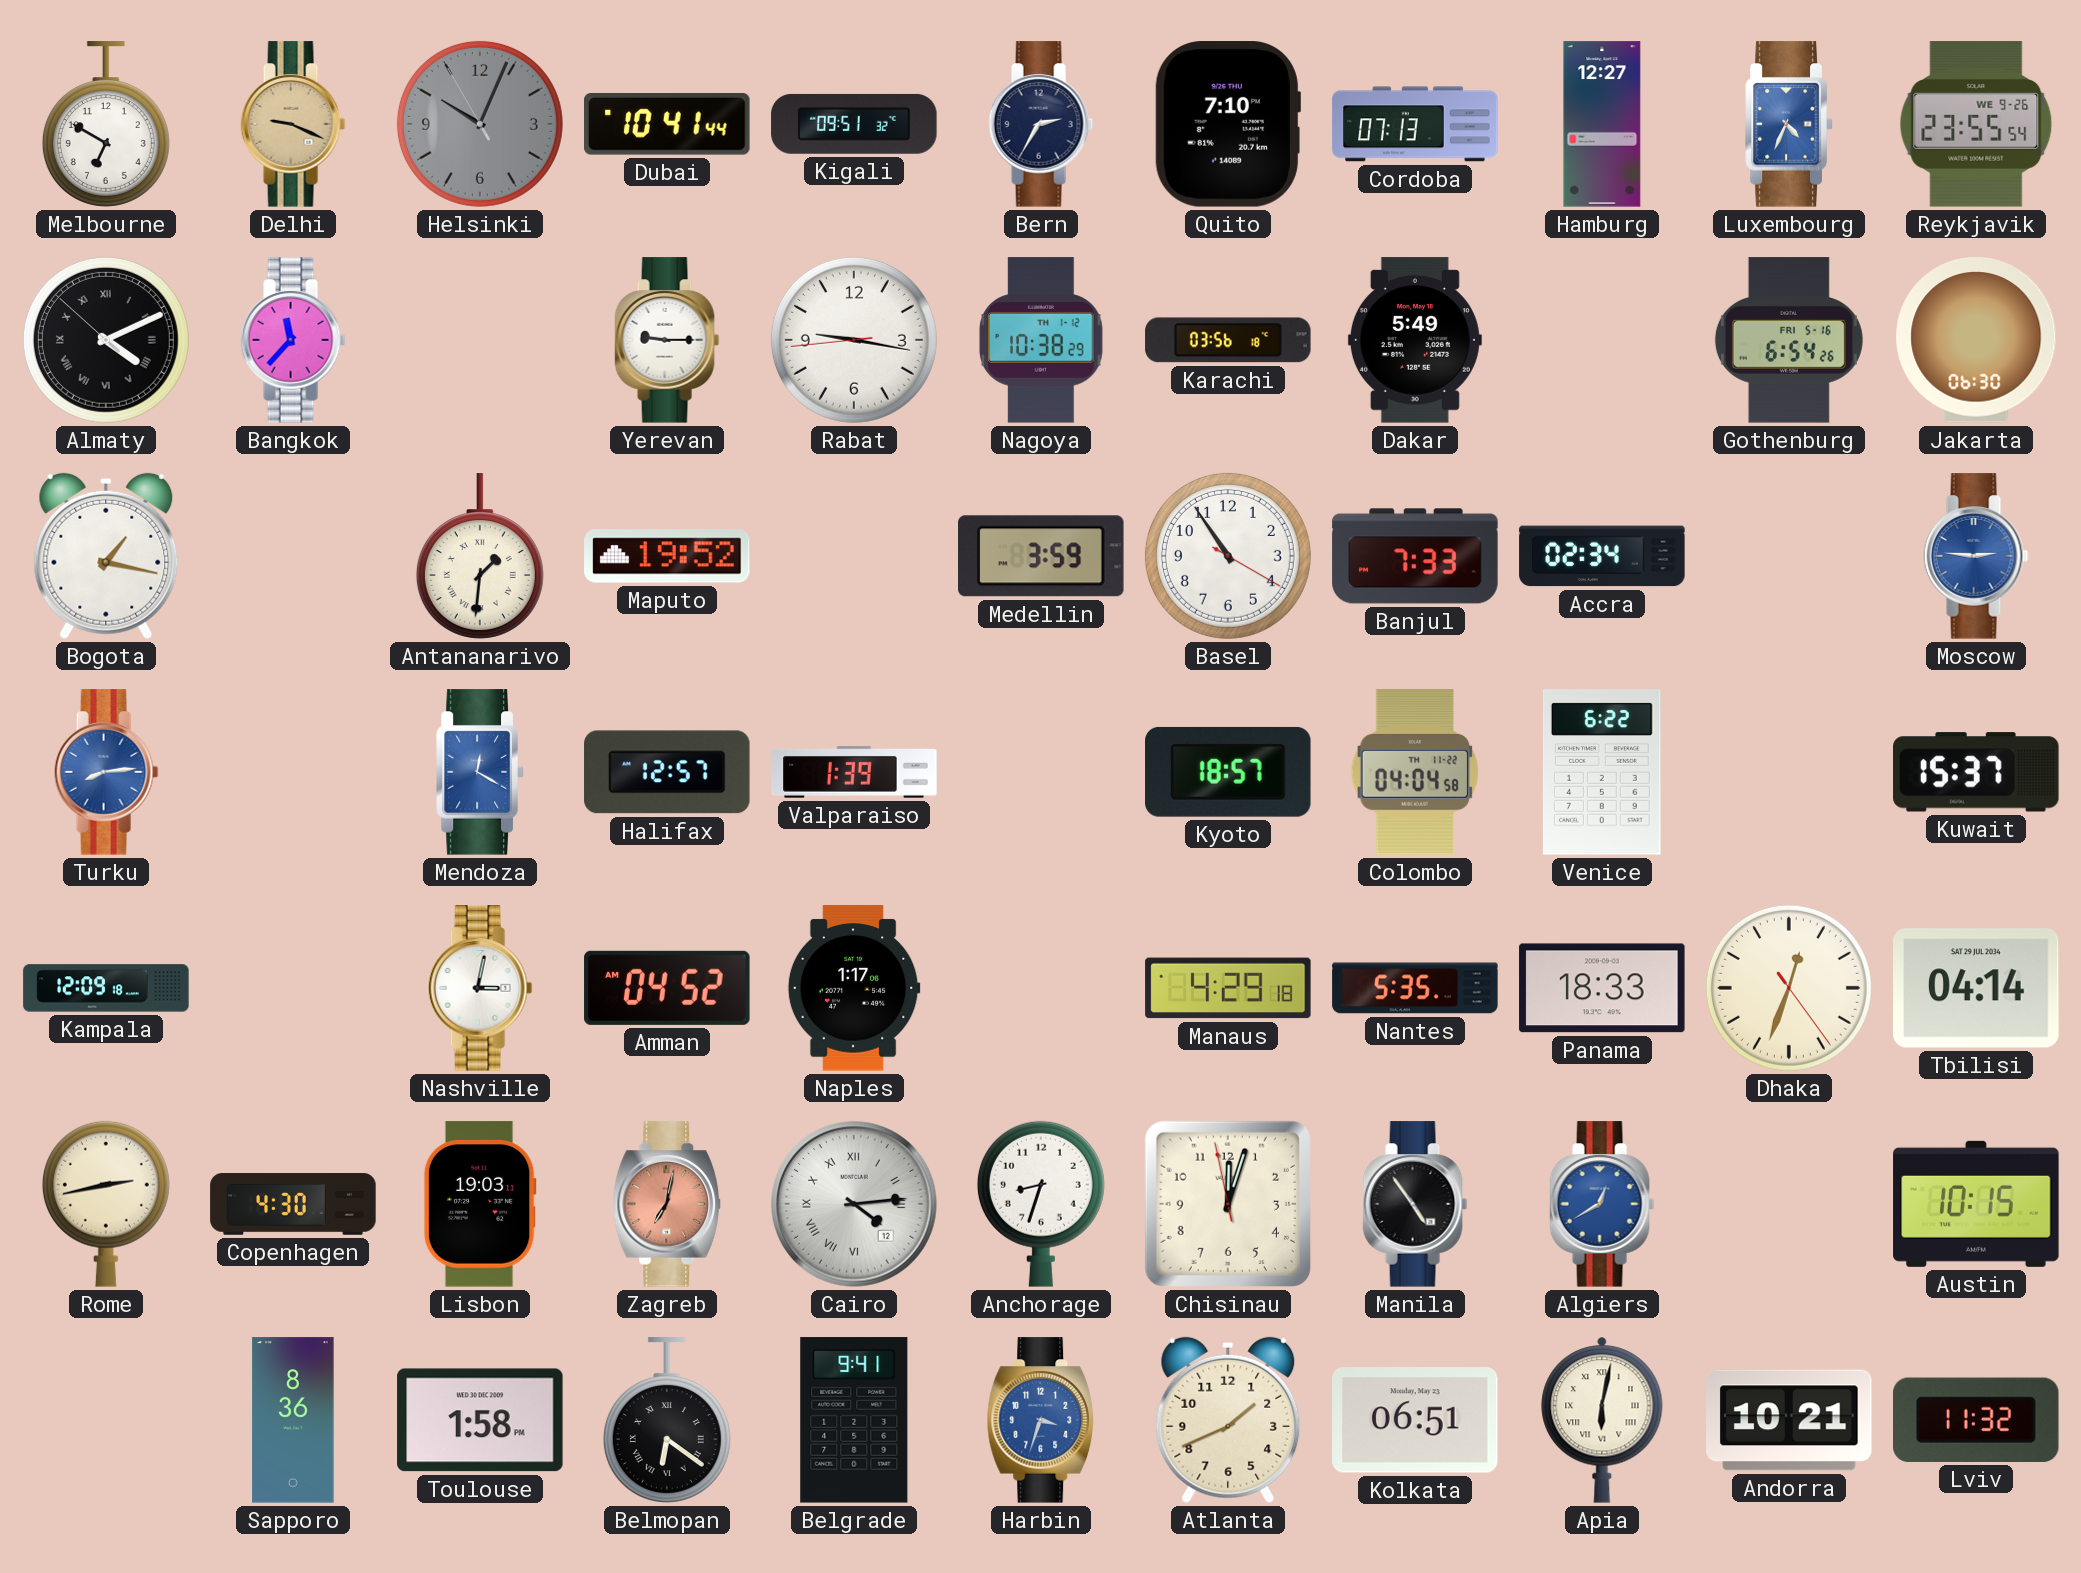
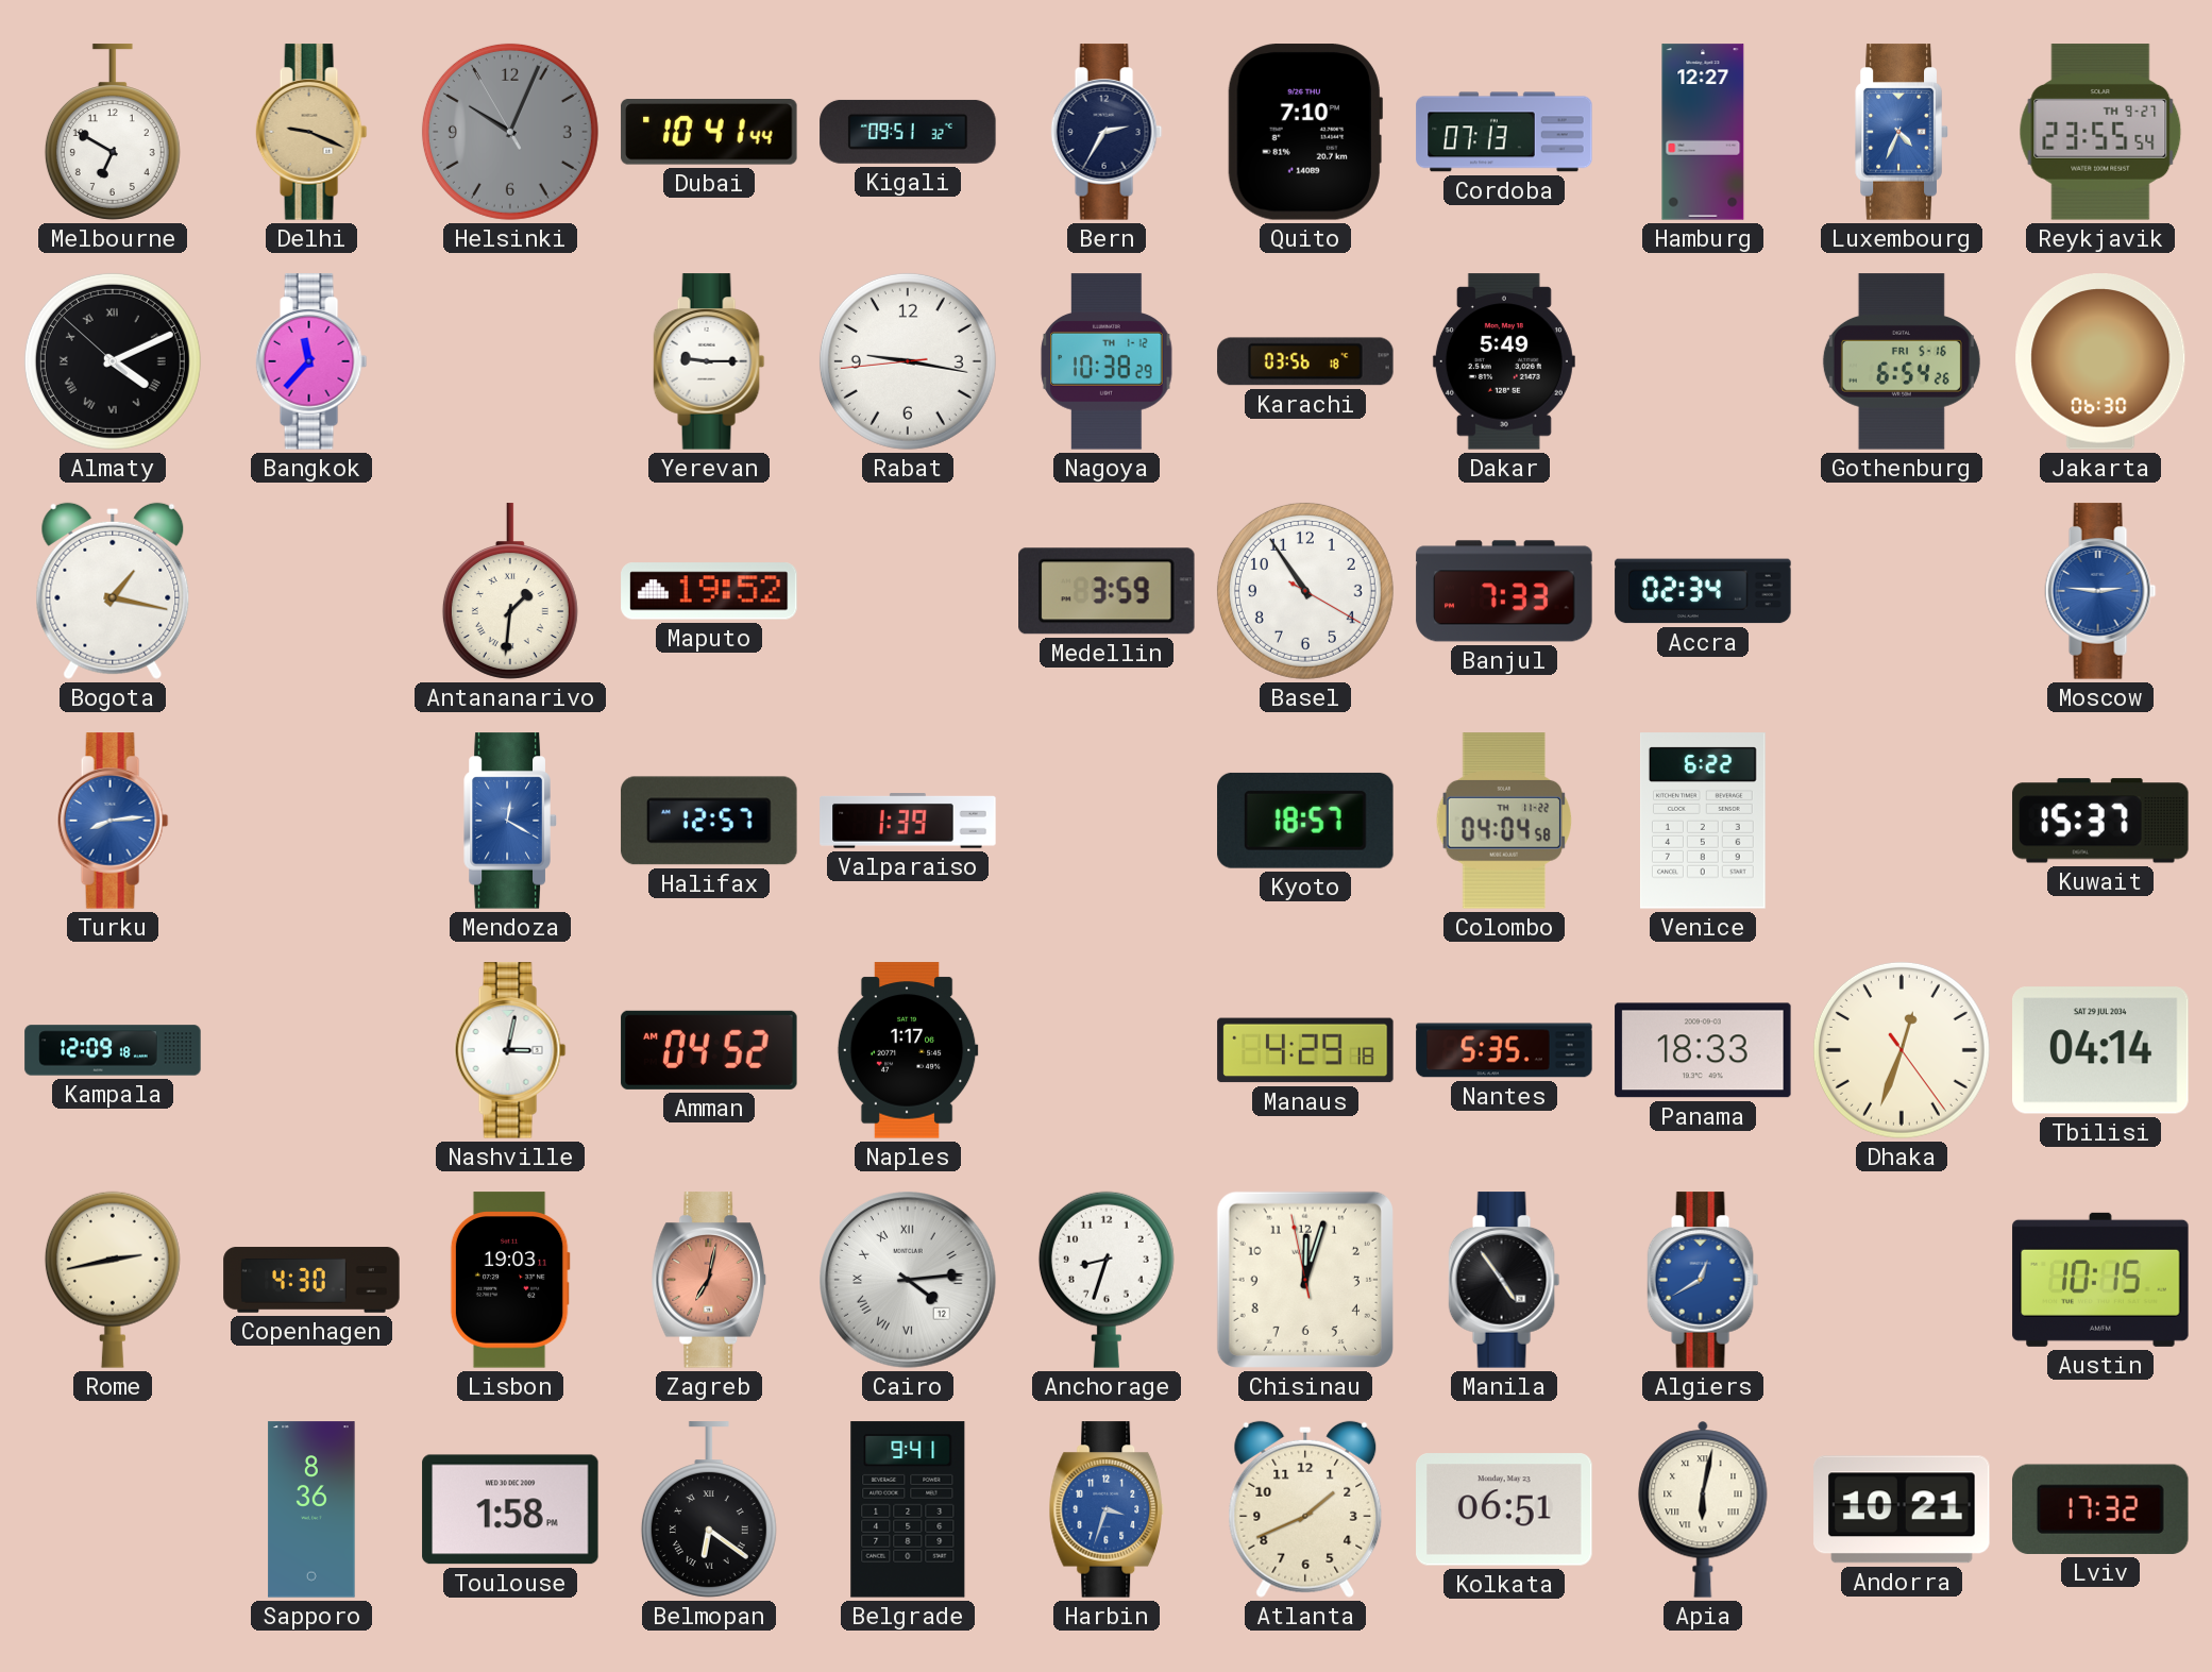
Reykjavik date: WE 9-26 -> TH 9-27 (2100, 132)
Lviv: 11:32 -> 17:32 (2101, 1509)
